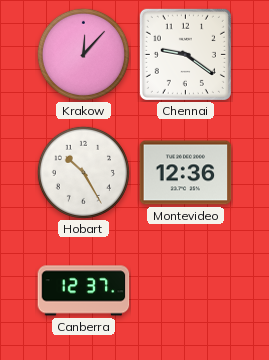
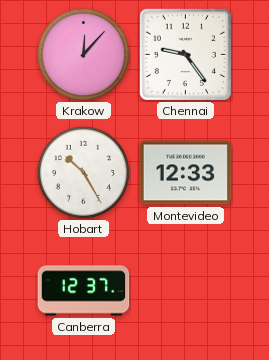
Chennai: 9:21 -> 9:24 (185, 54)
Montevideo: 12:36 -> 12:33 (186, 173)
